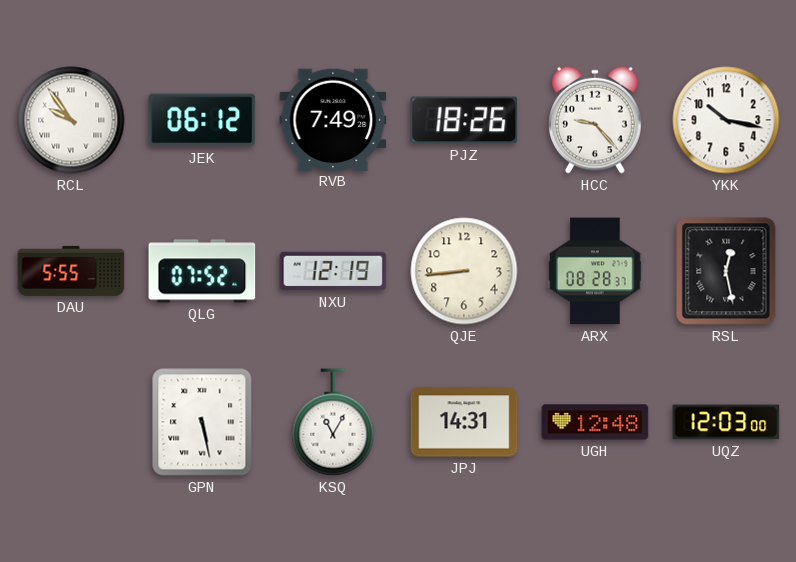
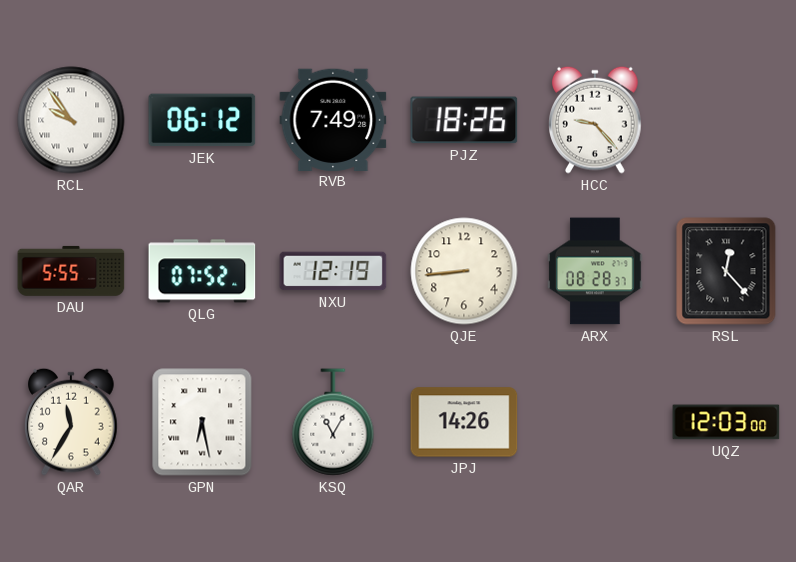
YKK: 10:17 -> none (726, 120)
RSL: 12:28 -> 12:23 (726, 271)
QAR: none -> 11:35 (72, 422)
GPN: 5:28 -> 6:28 (202, 422)
JPJ: 14:31 -> 14:26 (464, 422)
UGH: 12:48 -> none (595, 422)
